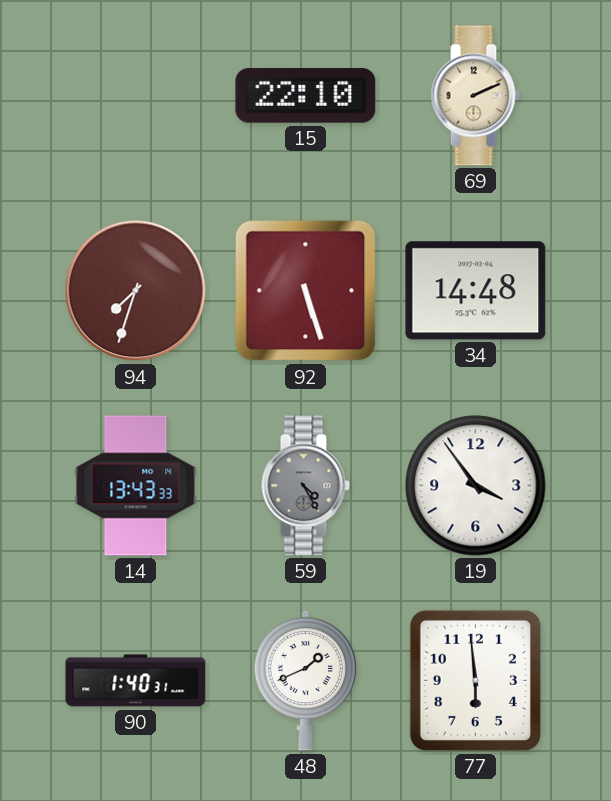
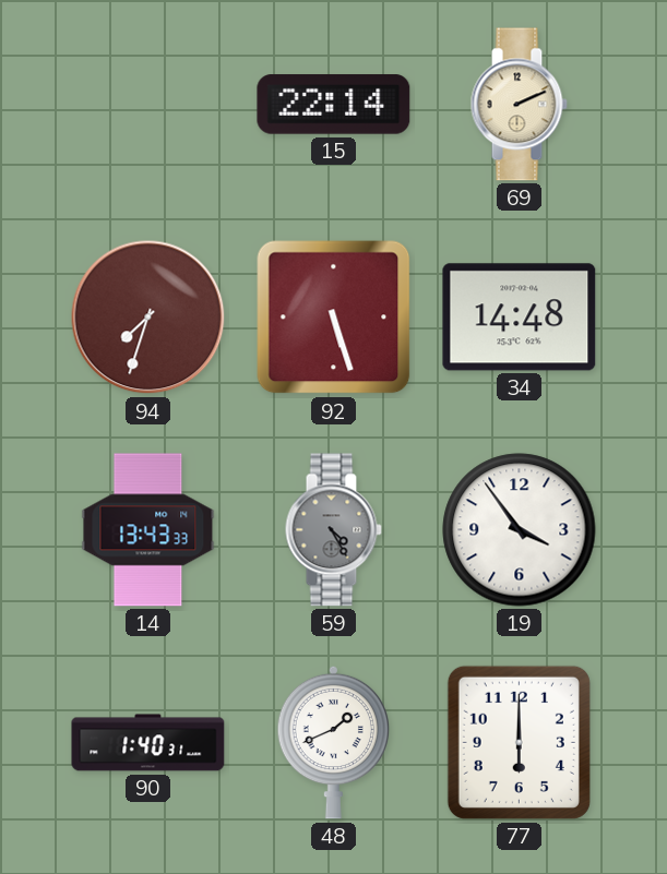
15: 22:10 -> 22:14 (334, 105)
77: 5:59 -> 6:00 (519, 742)
